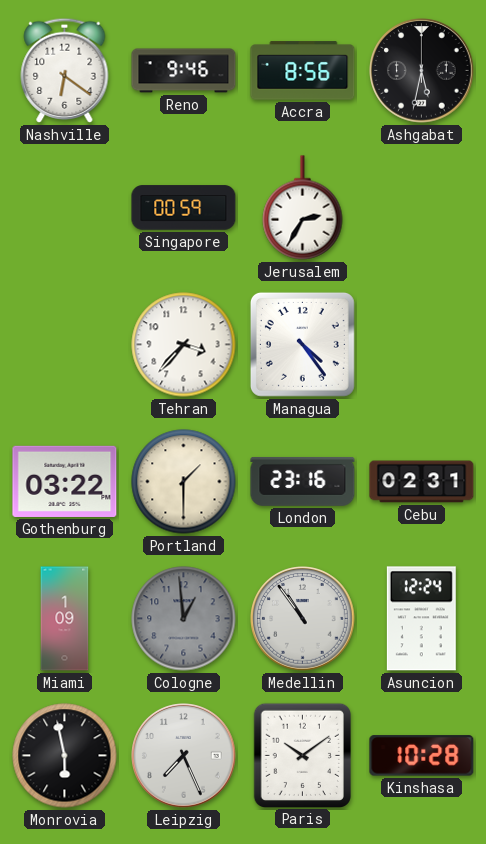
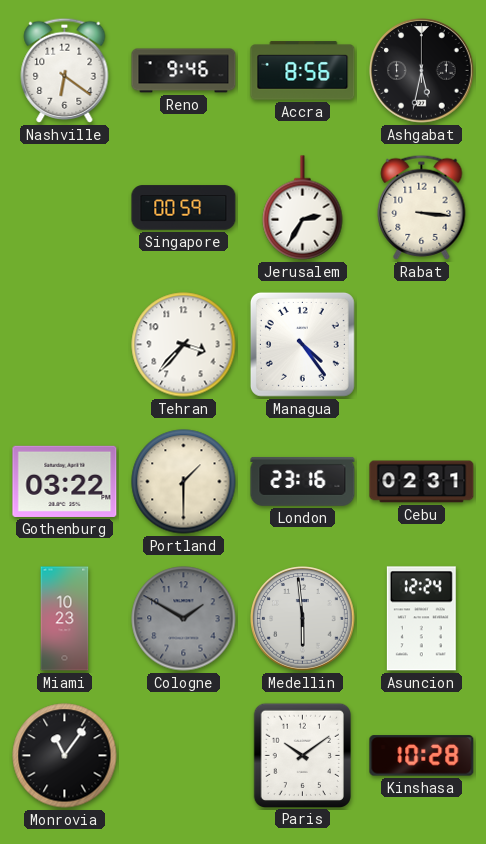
Rabat: none -> 3:16 (422, 207)
Miami: 1:09 -> 10:23 (65, 619)
Cologne: 12:59 -> 1:50 (184, 619)
Medellin: 10:54 -> 5:59 (303, 619)
Monrovia: 5:58 -> 11:06 (65, 756)
Leipzig: 7:26 -> none (184, 756)
